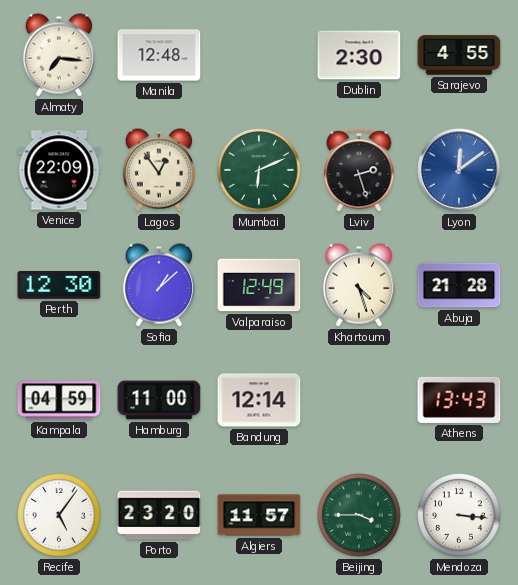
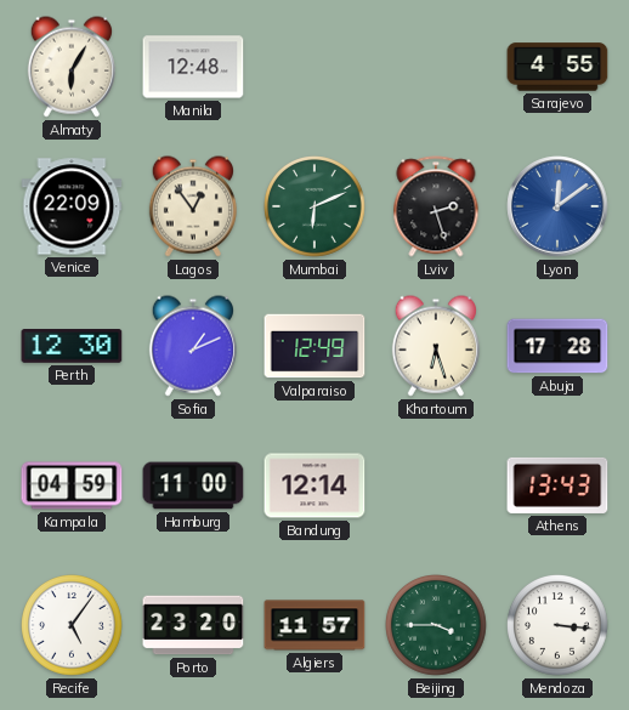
Almaty: 7:16 -> 6:05 (72, 67)
Dublin: 2:30 -> none (359, 55)
Sofia: 1:08 -> 1:11 (193, 346)
Khartoum: 4:27 -> 6:27 (436, 346)
Abuja: 21:28 -> 17:28 (557, 346)
